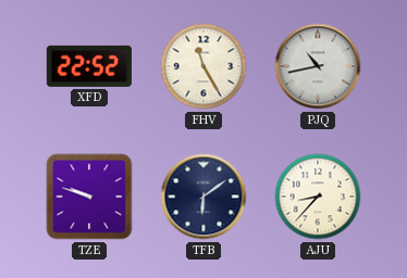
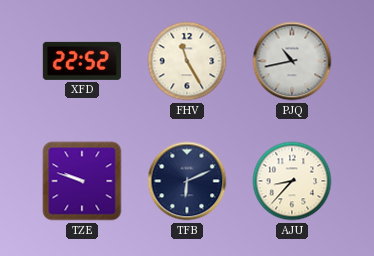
TFB: 6:09 -> 6:11 (187, 181)
